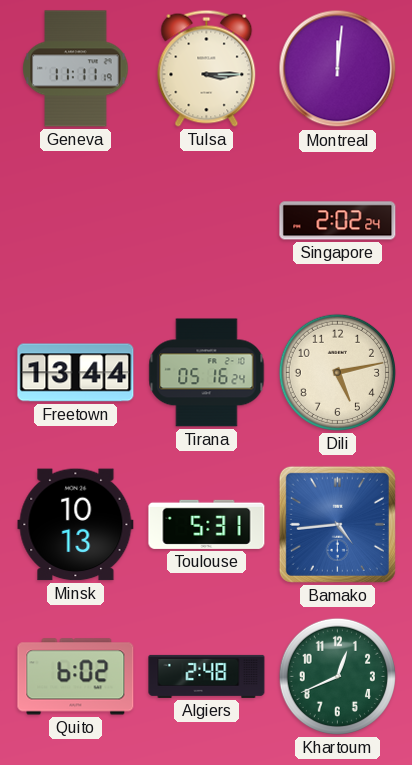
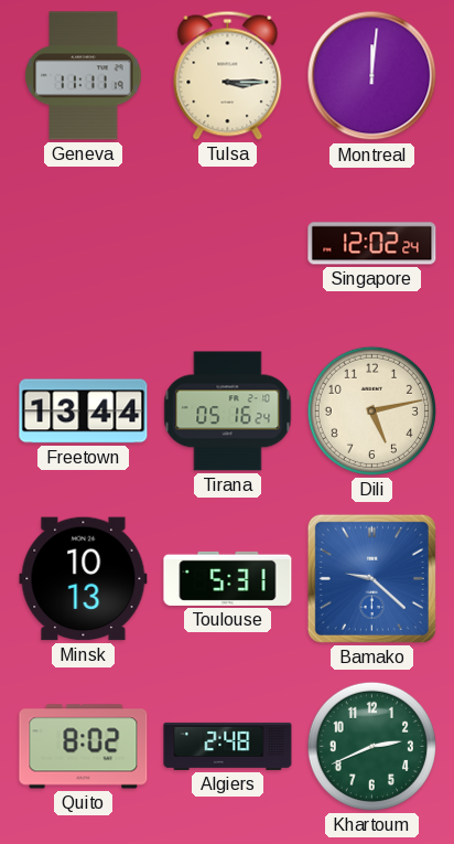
Singapore: 2:02 -> 12:02 (372, 244)
Bamako: 4:44 -> 9:22 (371, 578)
Quito: 6:02 -> 8:02 (84, 747)
Khartoum: 12:41 -> 2:41 (371, 746)
